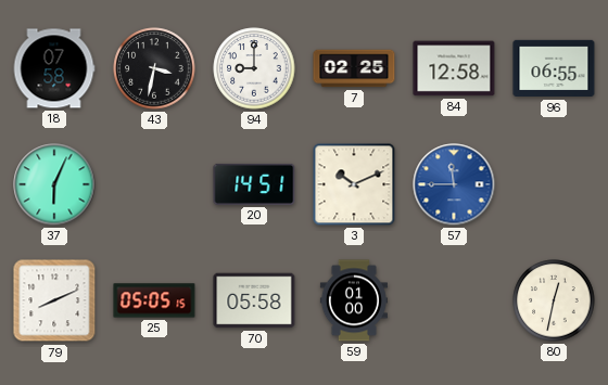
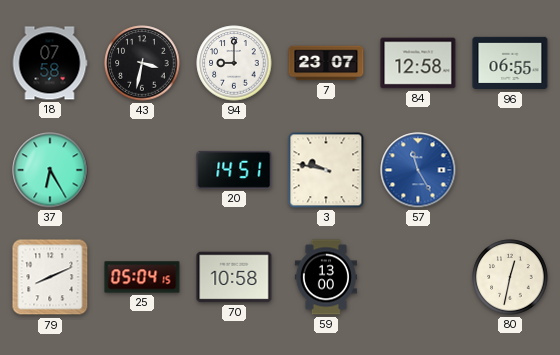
7: 02:25 -> 23:07 (326, 63)
37: 6:04 -> 6:25 (50, 170)
3: 10:11 -> 9:47 (326, 170)
57: 11:45 -> 11:25 (418, 170)
25: 05:05 -> 05:04 (142, 277)
70: 05:58 -> 10:58 (234, 277)
59: 01:00 -> 13:00 (326, 277)
